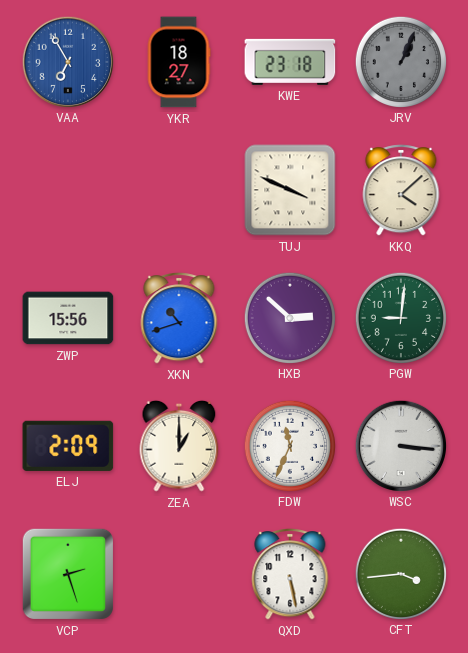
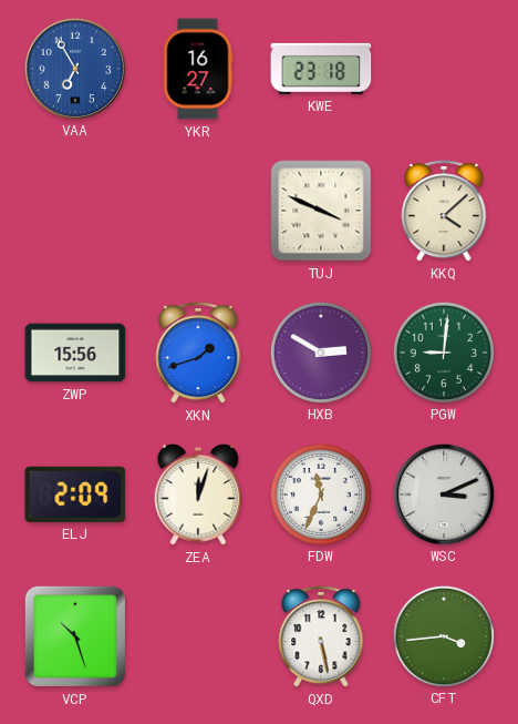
YKR: 18:27 -> 16:27 (198, 69)
JRV: 1:04 -> none (400, 61)
XKN: 10:42 -> 1:42 (198, 353)
HXB: 2:52 -> 2:50 (320, 351)
ZEA: 1:00 -> 12:03 (198, 494)
WSC: 3:16 -> 3:11 (443, 493)
VCP: 2:27 -> 10:27 (75, 636)
